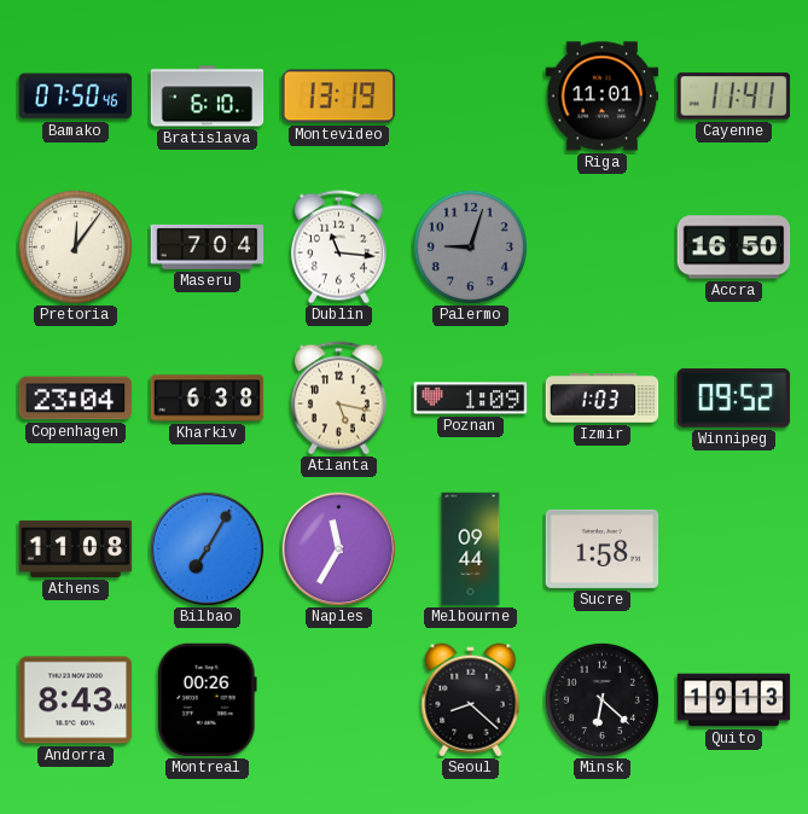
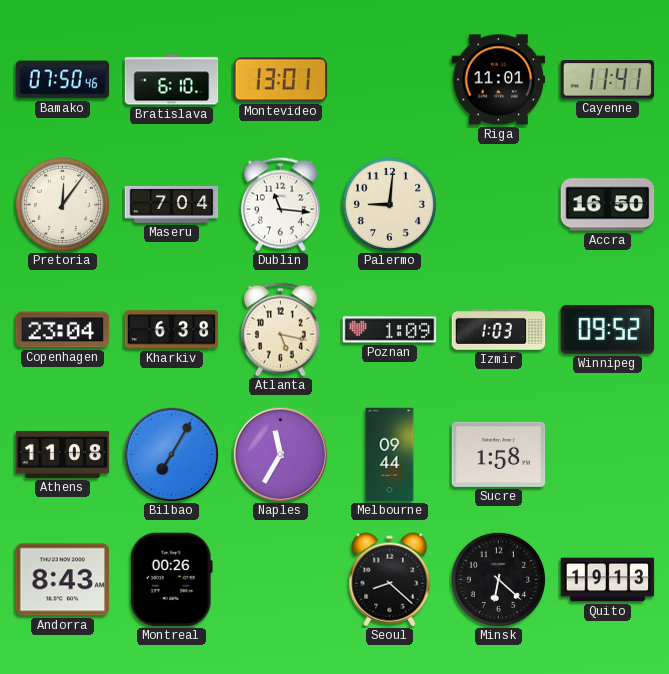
Montevideo: 13:19 -> 13:01 (281, 80)
Palermo: 9:03 -> 9:01 (389, 204)
Palermo dial: grey -> cream (389, 204)
